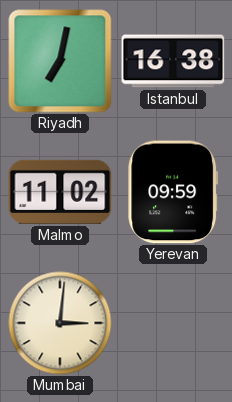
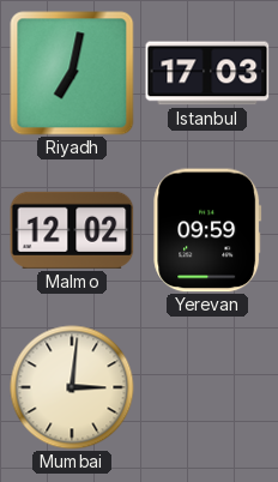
Istanbul: 16:38 -> 17:03 (207, 73)
Malmo: 11:02 -> 12:02 (72, 230)
